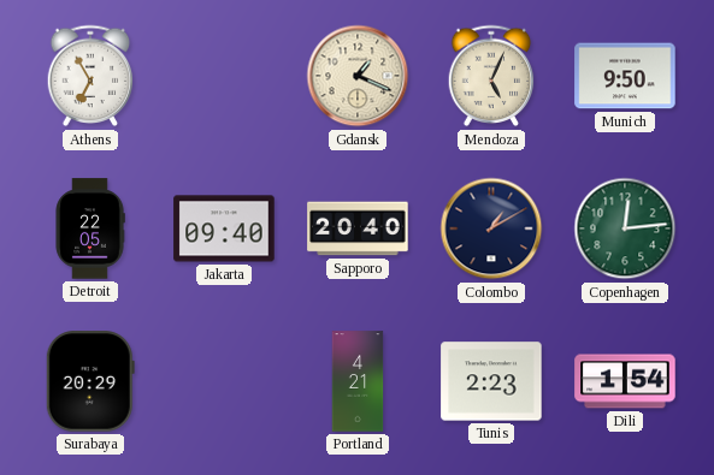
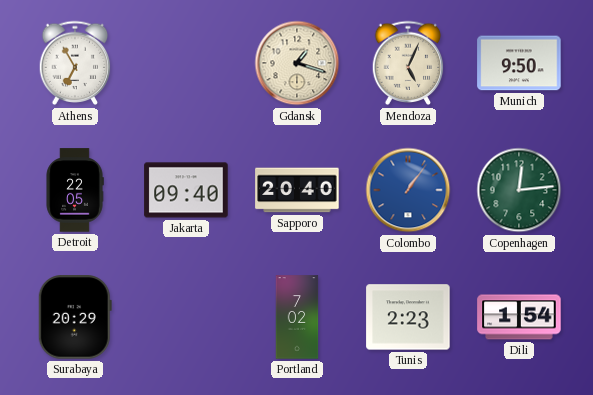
Gdansk: 1:19 -> 1:18 (297, 63)
Colombo: 1:10 -> 1:06 (408, 190)
Colombo dial: navy -> blue (408, 190)
Portland: 4:21 -> 7:02 (297, 317)
